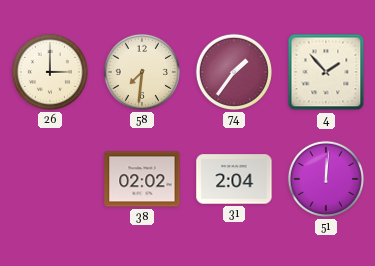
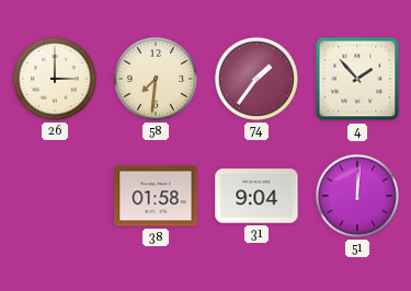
38: 02:02 -> 01:58 (156, 196)
31: 2:04 -> 9:04 (256, 196)
